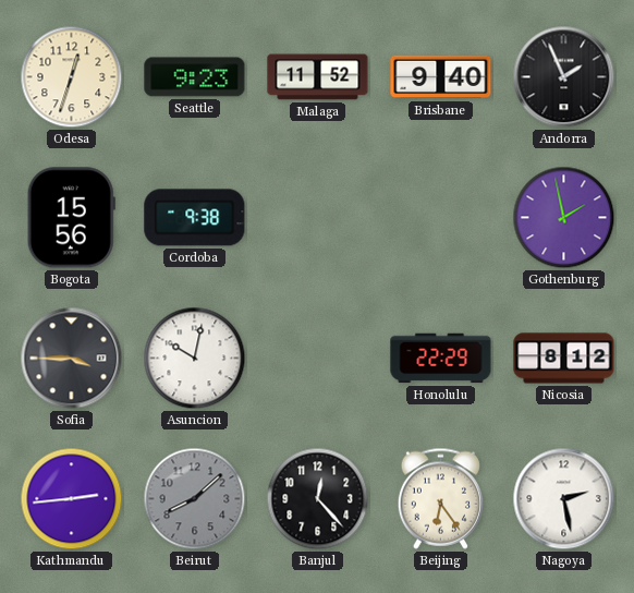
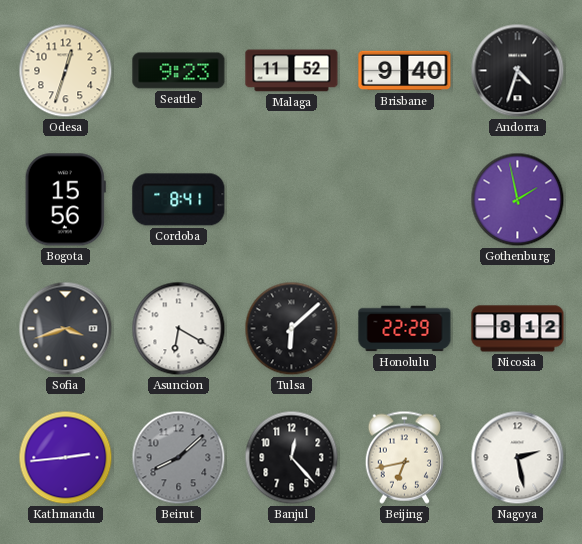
Andorra: 1:56 -> 4:33 (518, 71)
Cordoba: 9:38 -> 8:41 (179, 200)
Sofia: 3:45 -> 3:42 (66, 329)
Asuncion: 10:02 -> 6:20 (179, 329)
Tulsa: none -> 6:08 (292, 329)
Beijing: 6:24 -> 6:43 (404, 457)
